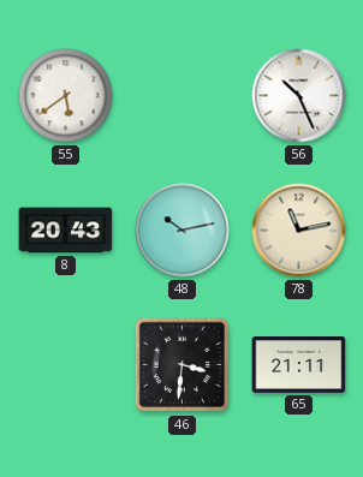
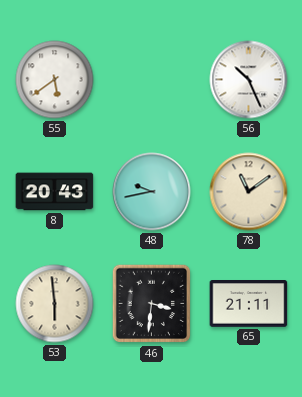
48: 10:13 -> 9:43 (152, 192)
78: 11:13 -> 11:09 (249, 192)
53: none -> 5:59 (55, 304)
